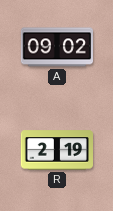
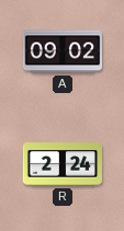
R: 2:19 -> 2:24 (61, 164)
